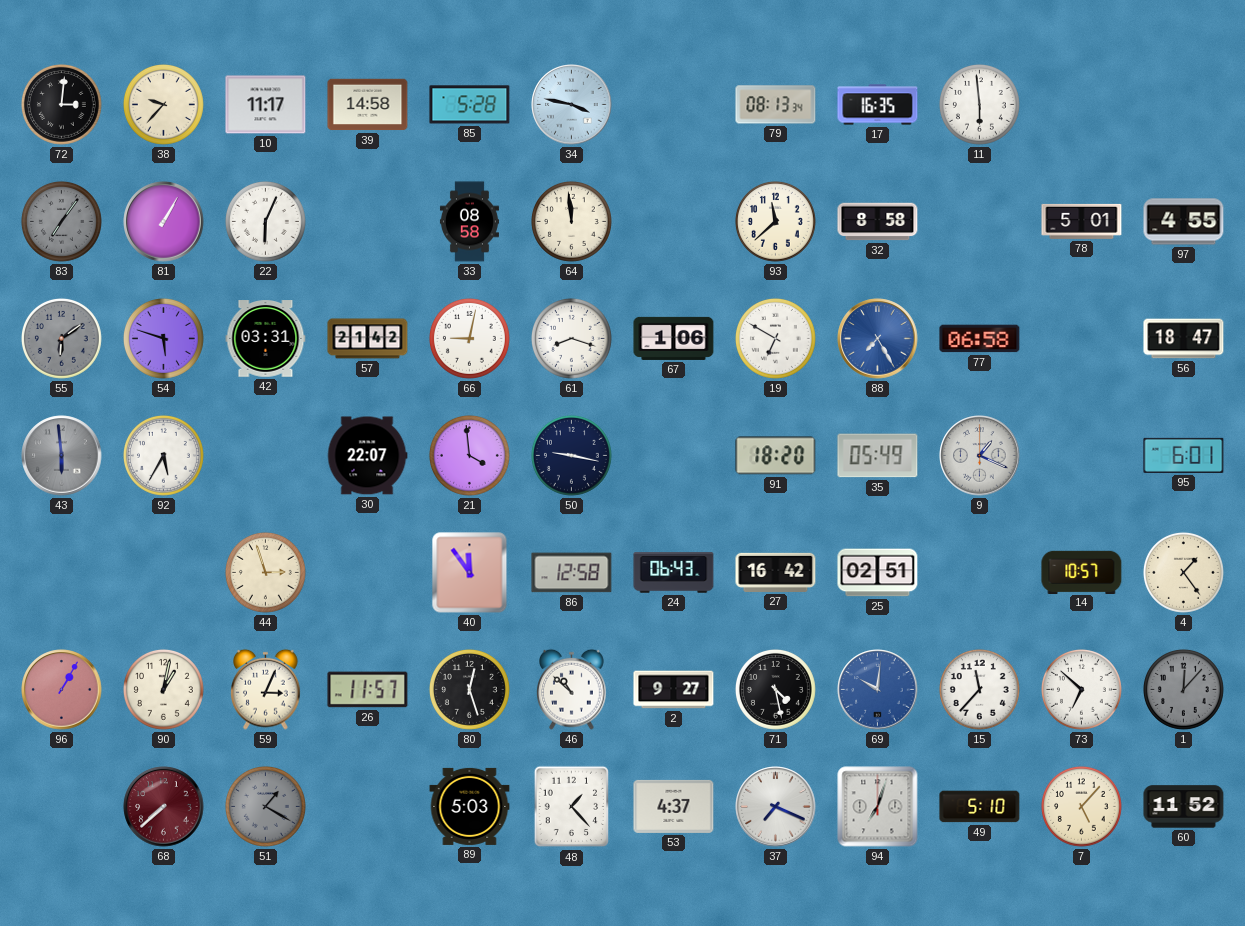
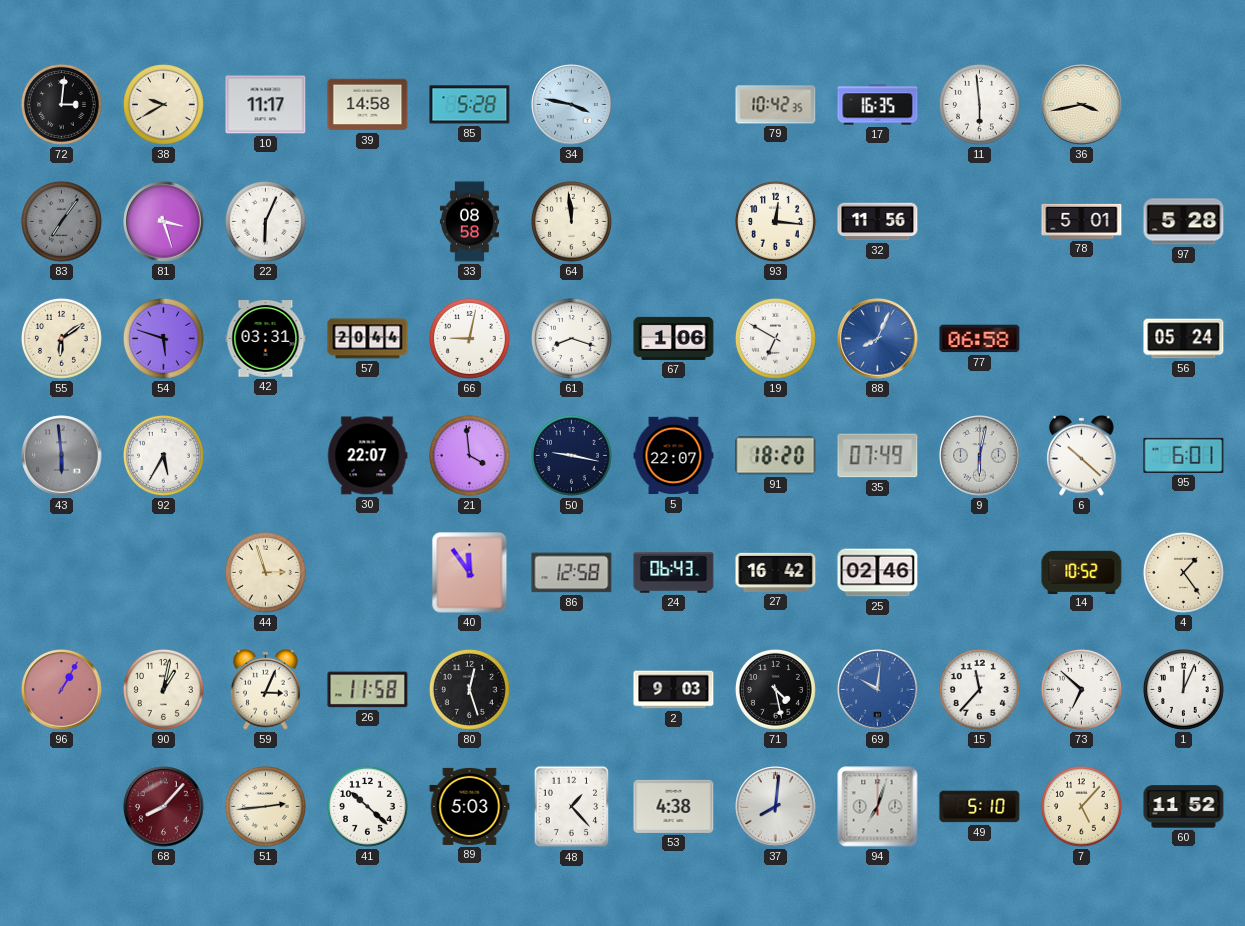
38: 9:37 -> 9:40 (163, 104)
79: 08:13 -> 10:42 (776, 105)
36: none -> 3:43 (1082, 105)
81: 1:05 -> 3:27 (164, 222)
93: 11:38 -> 12:16 (775, 221)
32: 8:58 -> 11:56 (878, 222)
97: 4:55 -> 5:28 (1184, 222)
55 dial: grey -> cream (61, 338)
57: 21:42 -> 20:44 (368, 339)
88: 7:25 -> 8:04 (878, 339)
56: 18:47 -> 05:24 (1184, 339)
5: none -> 22:07 (674, 456)
35: 05:49 -> 07:49 (878, 456)
9: 1:19 -> 6:02 (980, 456)
6: none -> 10:22 (1082, 455)
25: 02:51 -> 02:46 (878, 573)
14: 10:57 -> 10:52 (1082, 572)
26: 11:57 -> 11:58 (368, 690)
46: 10:52 -> none (572, 689)
2: 9:27 -> 9:03 (674, 690)
1: 12:07 -> 12:04 (1183, 689)
1 dial: grey -> white (1183, 689)
68: 7:38 -> 8:07 (164, 807)
51: 1:20 -> 2:44 (265, 806)
51 dial: grey -> cream (265, 806)
41: none -> 10:22 (367, 806)
53: 4:37 -> 4:38 (674, 806)
37: 7:19 -> 8:01 (776, 807)
